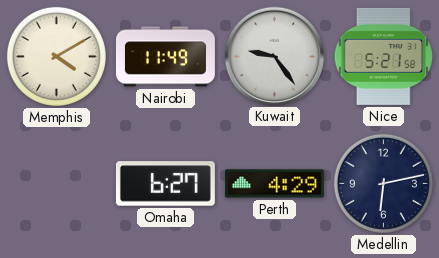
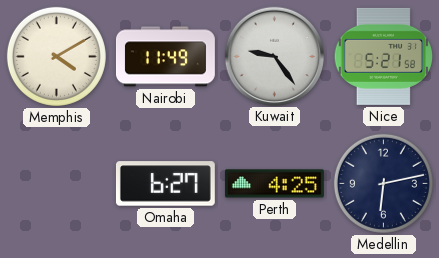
Perth: 4:29 -> 4:25 (274, 184)
